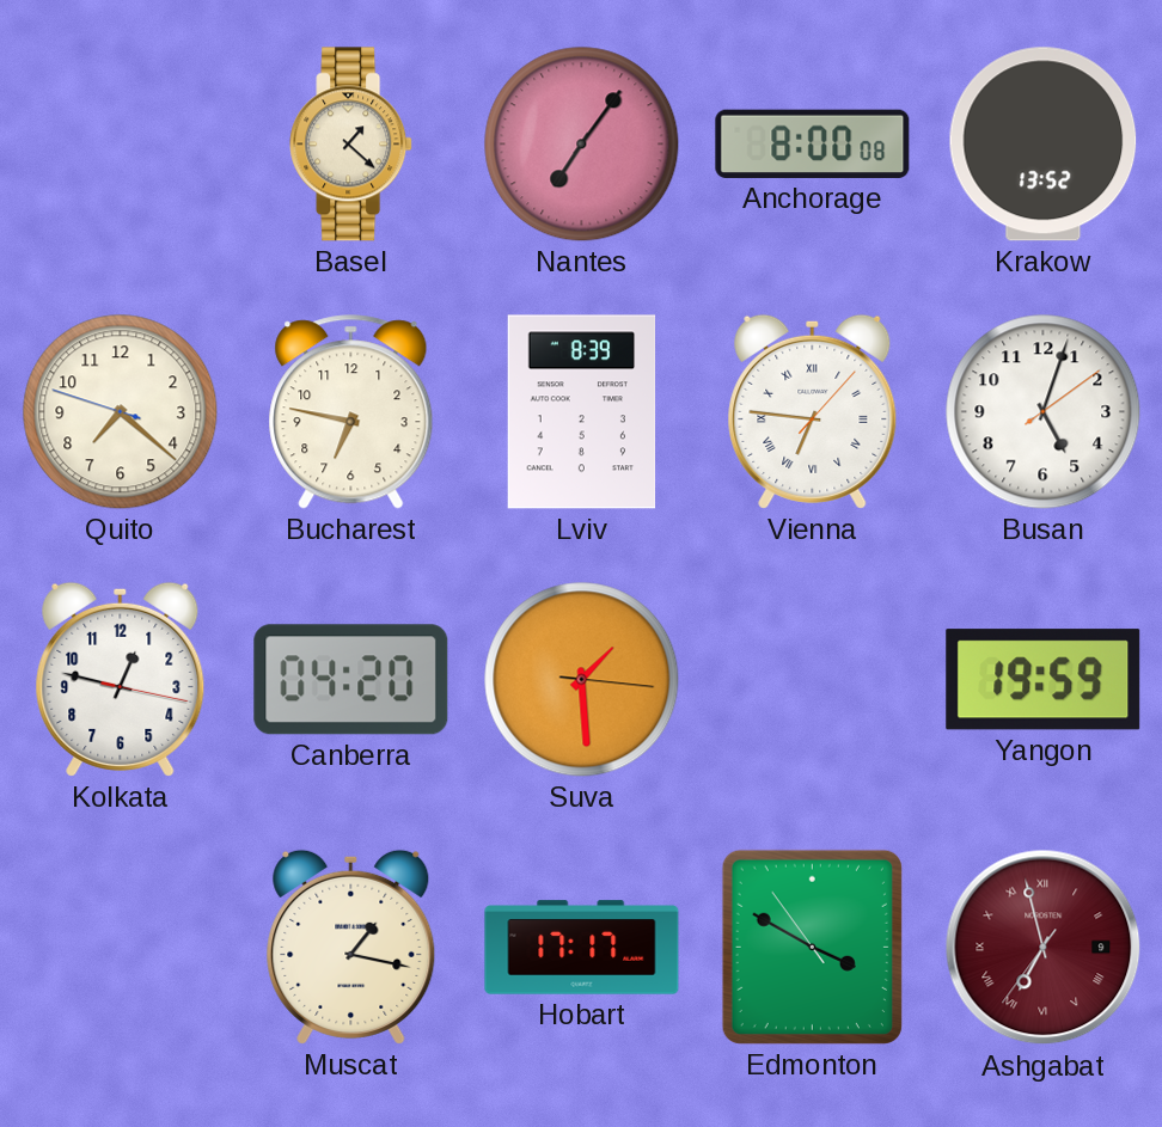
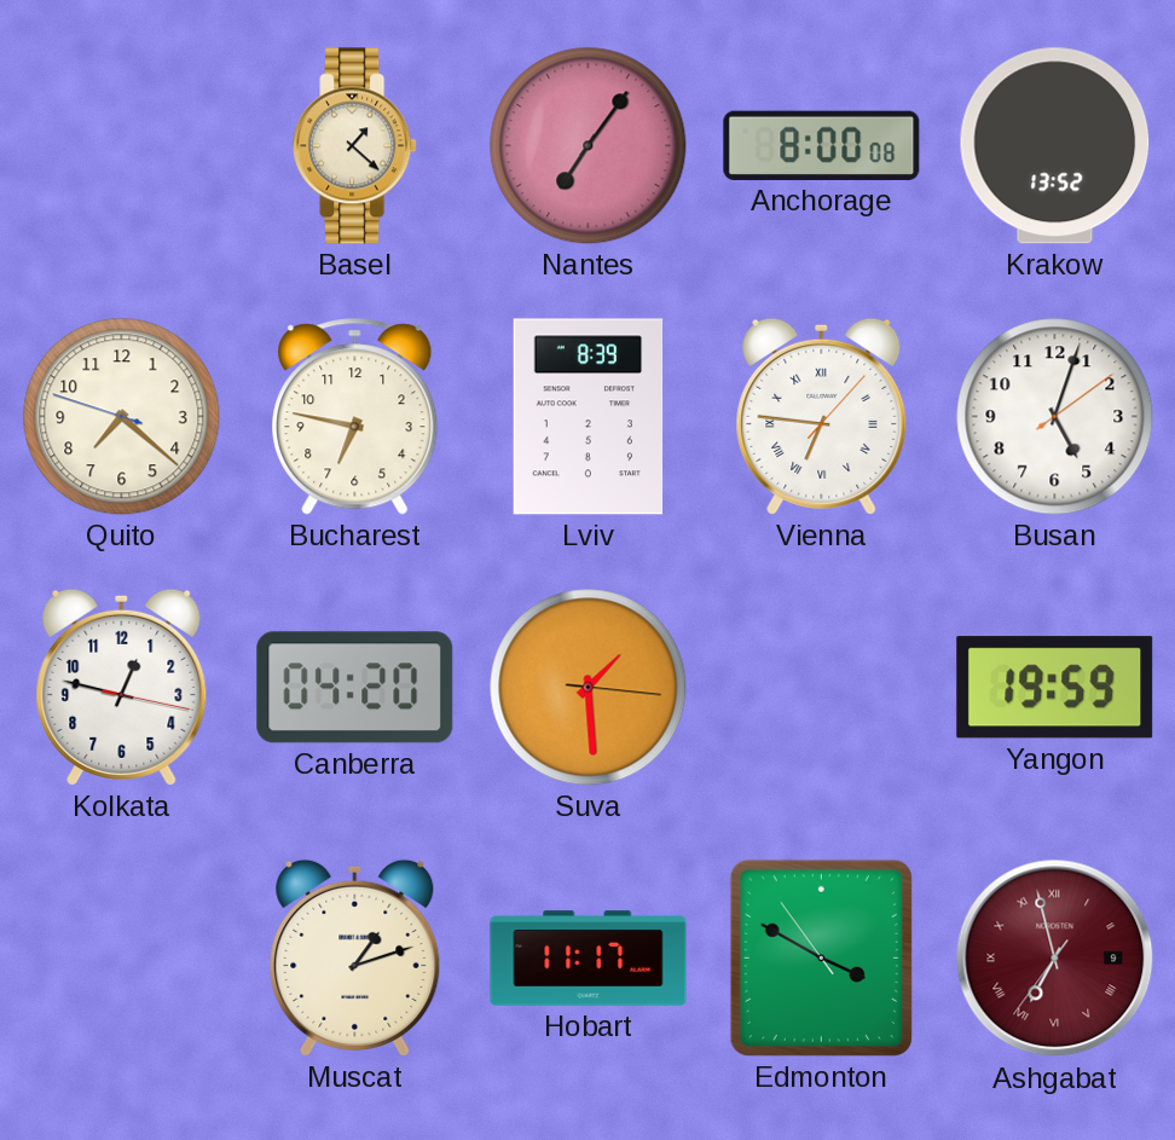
Muscat: 1:17 -> 1:12 (355, 957)
Hobart: 17:17 -> 11:17 (589, 959)
